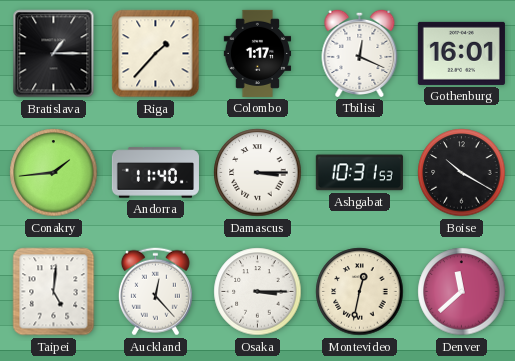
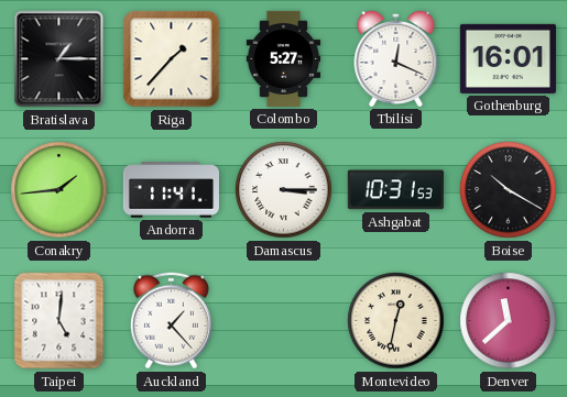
Colombo: 1:17 -> 5:27 (284, 58)
Andorra: 11:40 -> 11:41 (171, 190)
Auckland: 12:23 -> 1:23 (171, 321)
Osaka: 3:15 -> none (258, 292)
